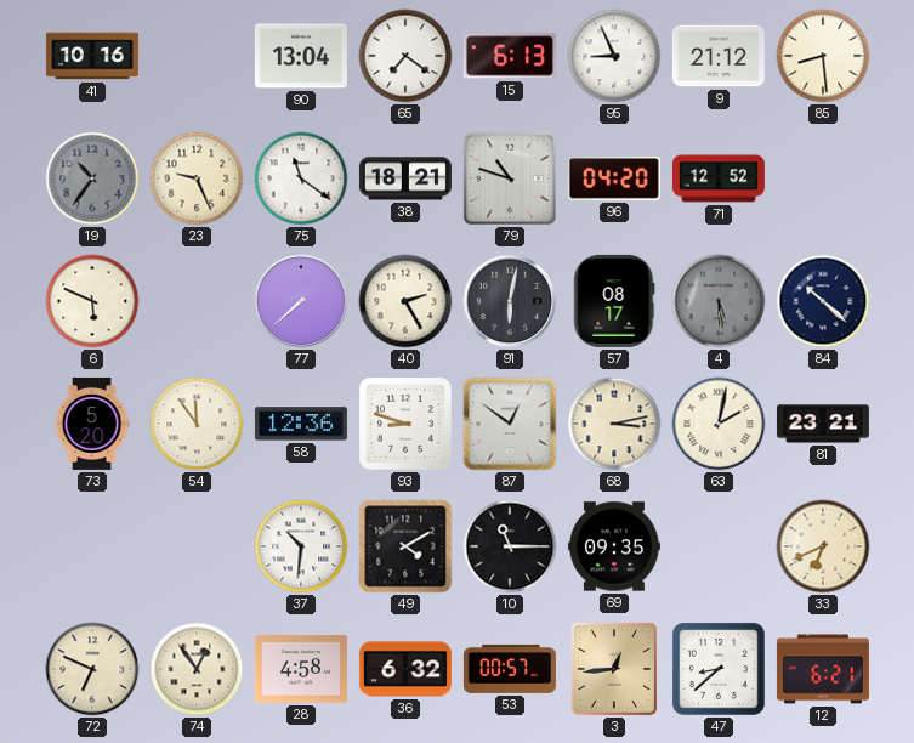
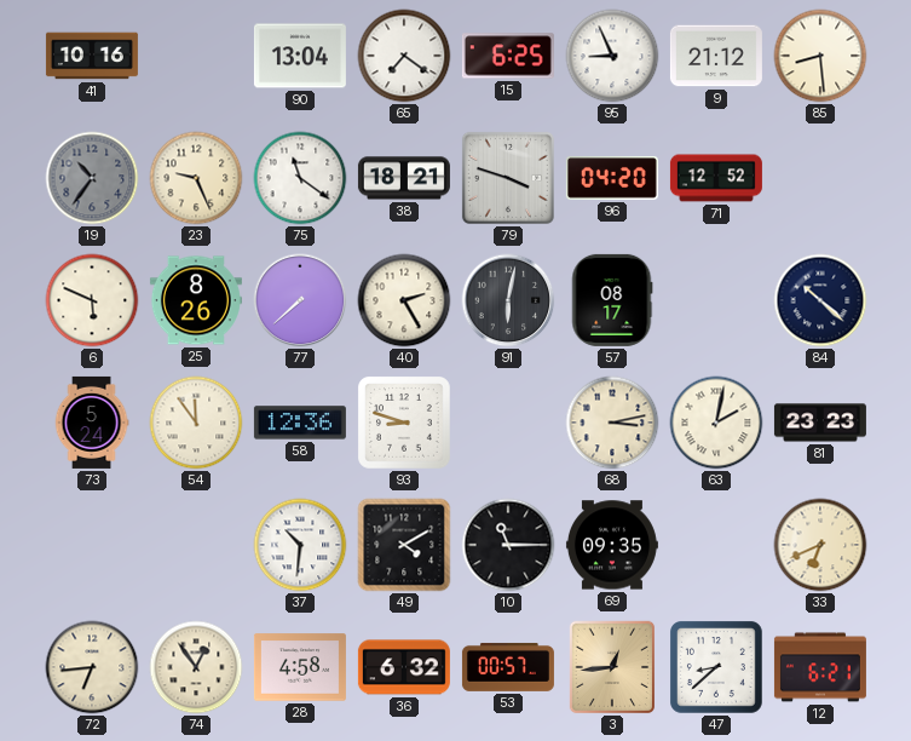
15: 6:13 -> 6:25 (508, 56)
79: 10:48 -> 3:48 (508, 178)
25: none -> 8:26 (196, 300)
4: 5:29 -> none (719, 301)
73: 5:20 -> 5:24 (92, 423)
87: 12:51 -> none (510, 424)
81: 23:21 -> 23:23 (820, 423)
72: 6:49 -> 6:44 (92, 667)
